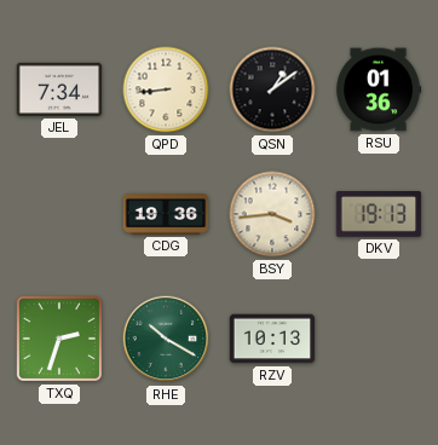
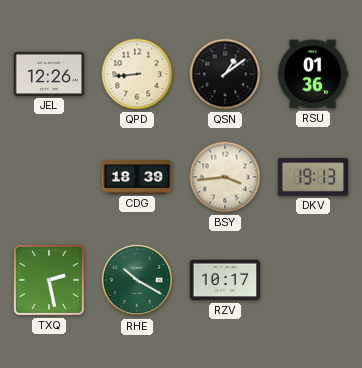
JEL: 7:34 -> 12:26 (49, 74)
CDG: 19:36 -> 18:39 (137, 177)
TXQ: 2:33 -> 2:28 (49, 280)
RZV: 10:13 -> 10:17 (225, 280)
